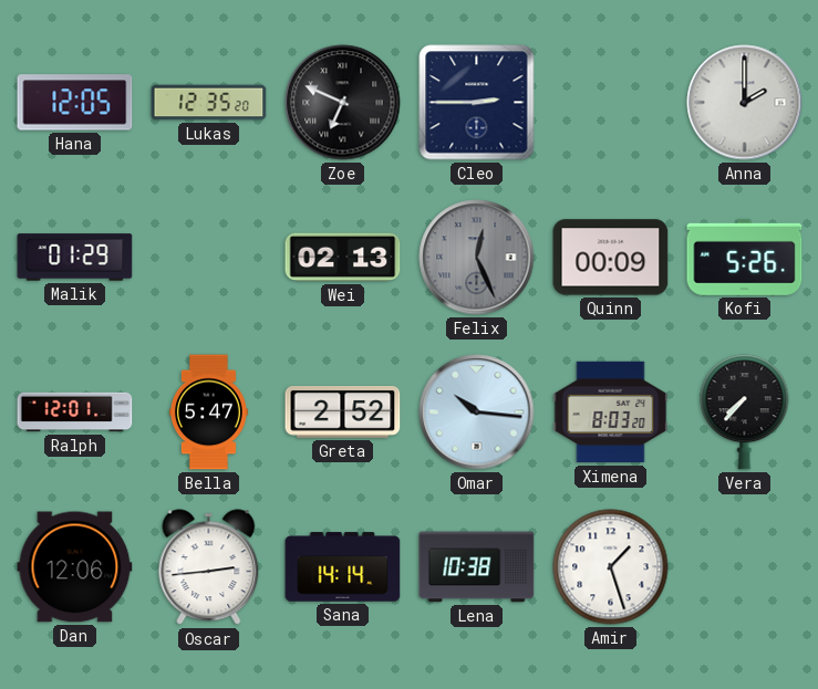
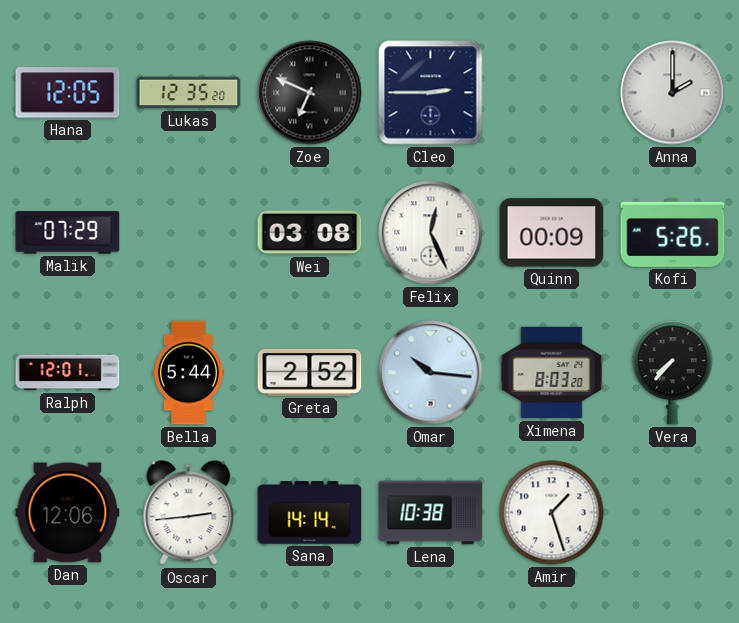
Malik: 01:29 -> 07:29 (68, 233)
Wei: 02:13 -> 03:08 (310, 233)
Felix dial: grey -> white (431, 233)
Bella: 5:47 -> 5:44 (188, 373)
